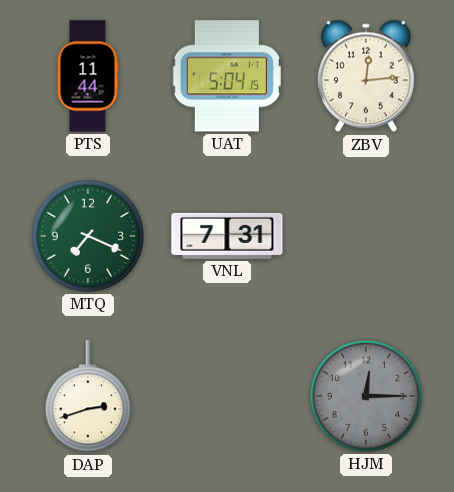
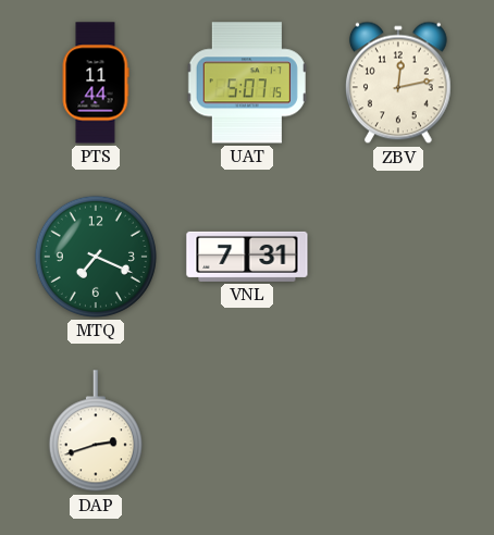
UAT: 5:04 -> 5:07 (247, 83)
ZBV: 12:14 -> 12:13 (398, 83)
HJM: 12:15 -> none (366, 396)
